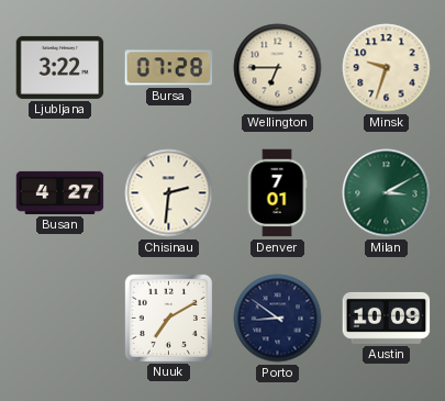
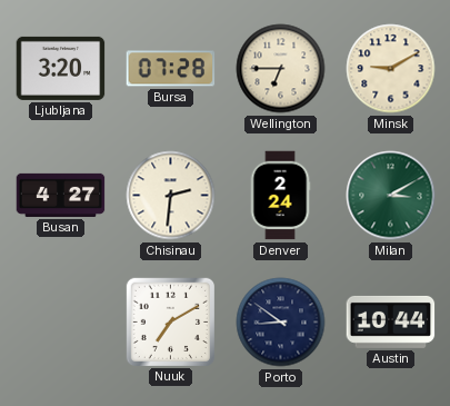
Ljubljana: 3:22 -> 3:20 (61, 68)
Minsk: 9:33 -> 9:10 (391, 69)
Denver: 7:01 -> 2:24 (280, 196)
Austin: 10:09 -> 10:44 (391, 321)
